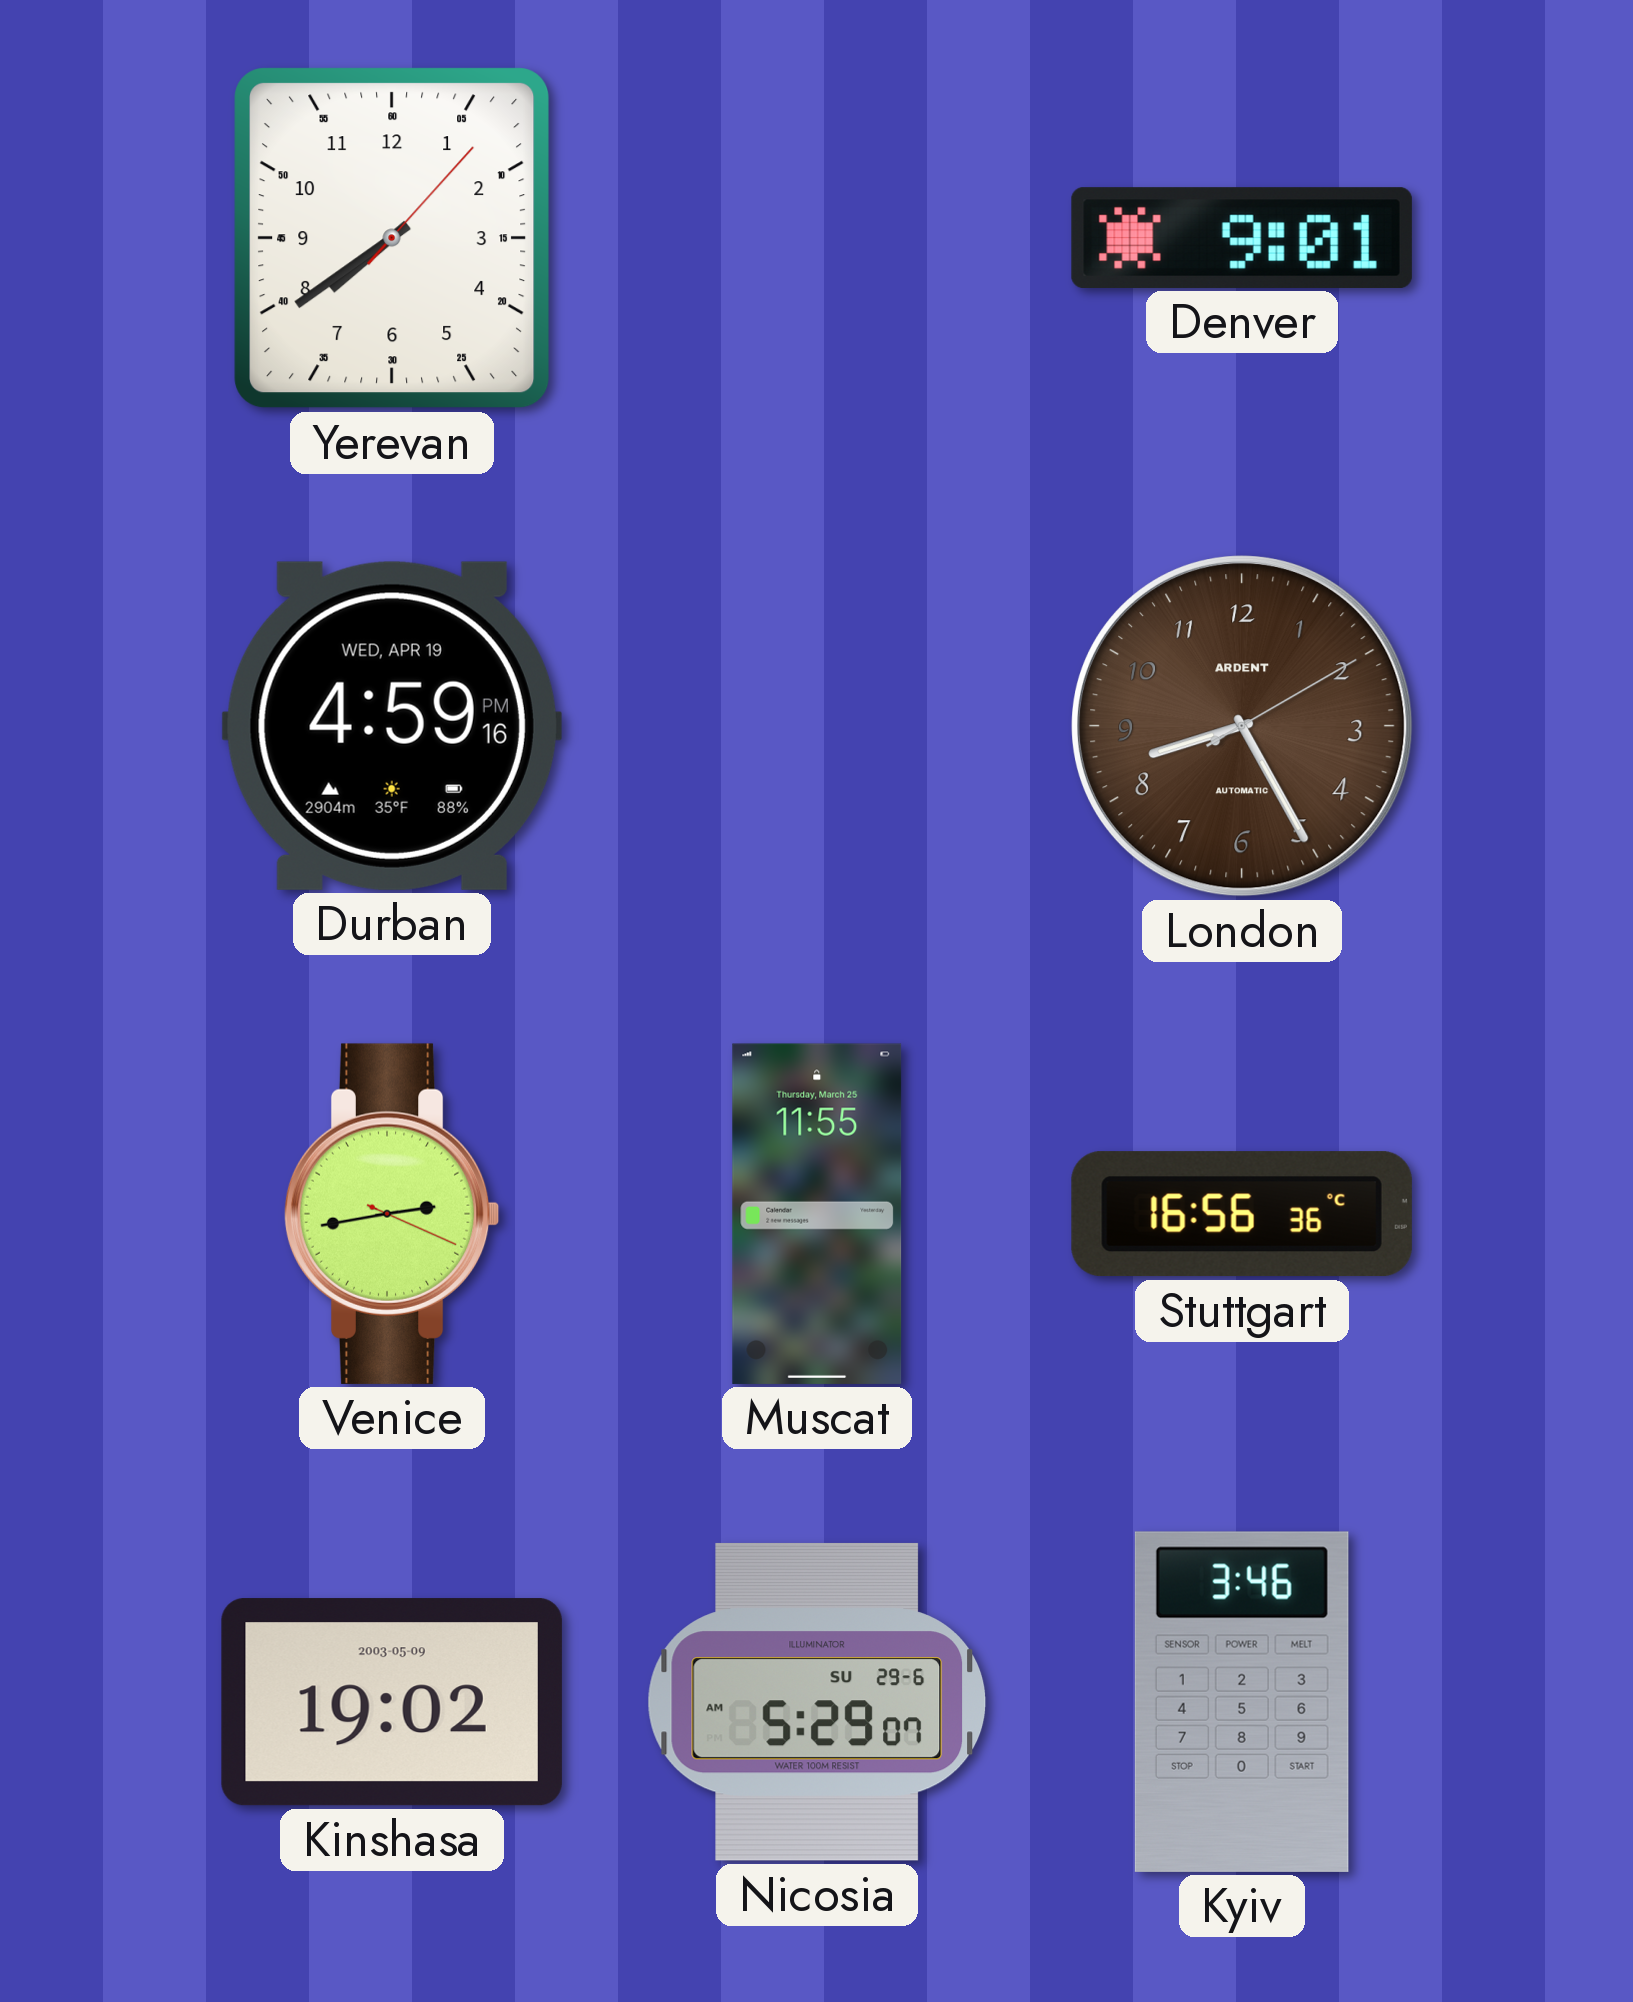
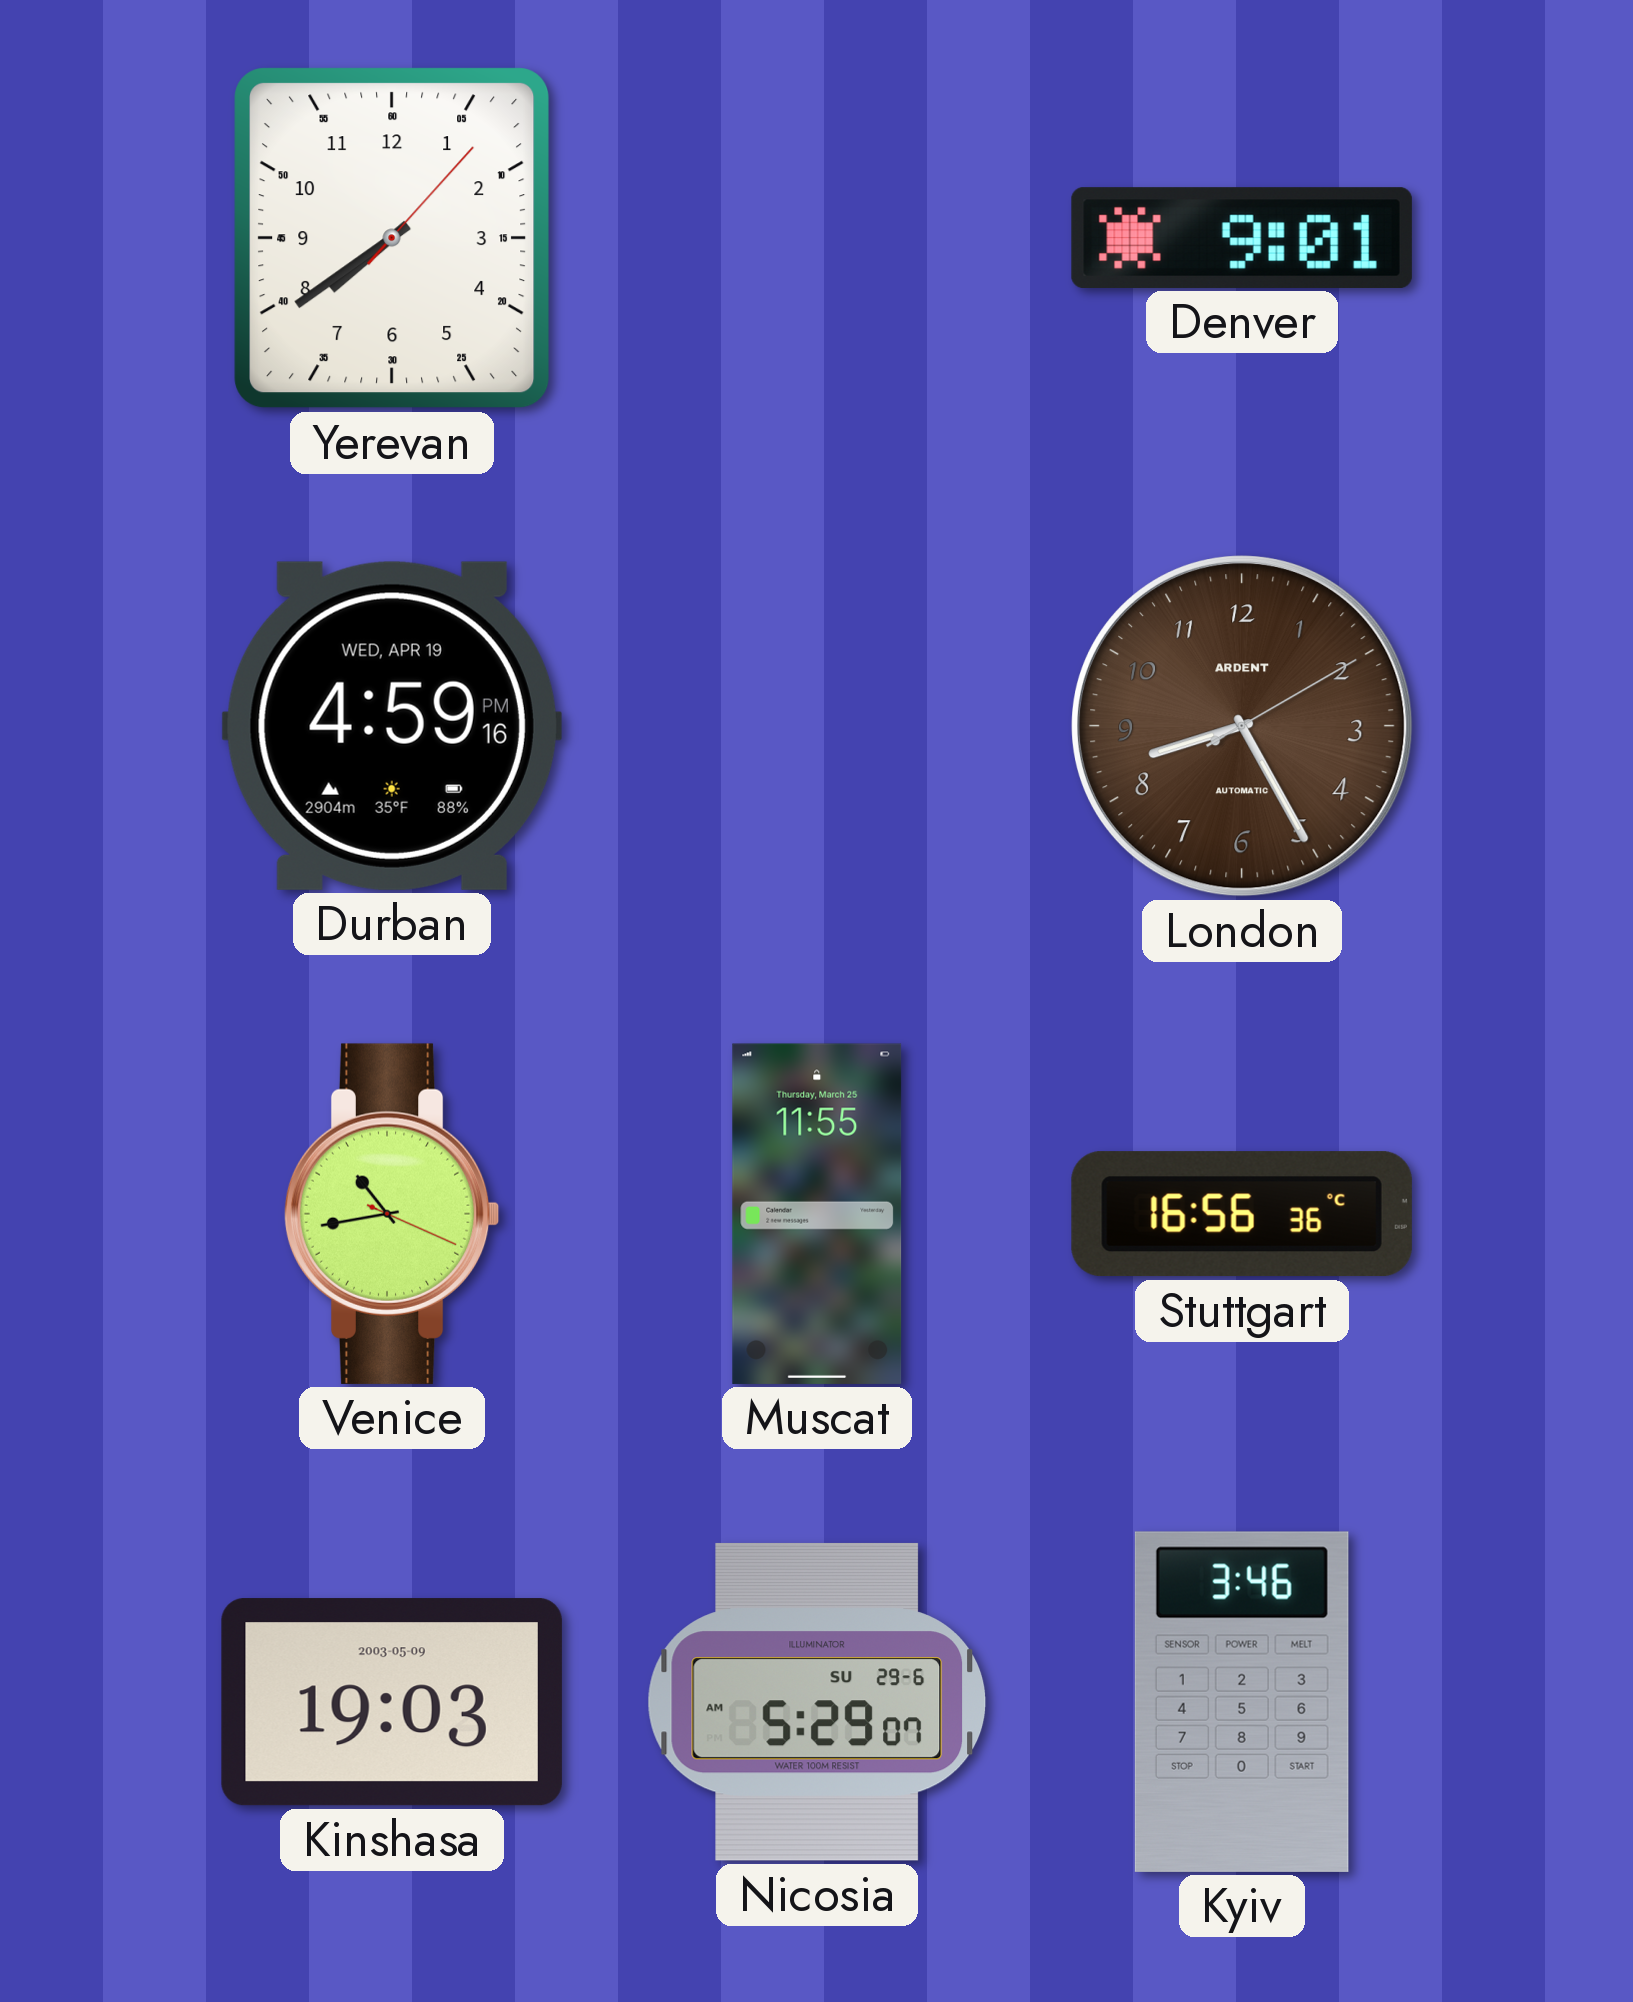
Venice: 2:43 -> 10:43 (392, 1214)
Kinshasa: 19:02 -> 19:03 (392, 1702)
